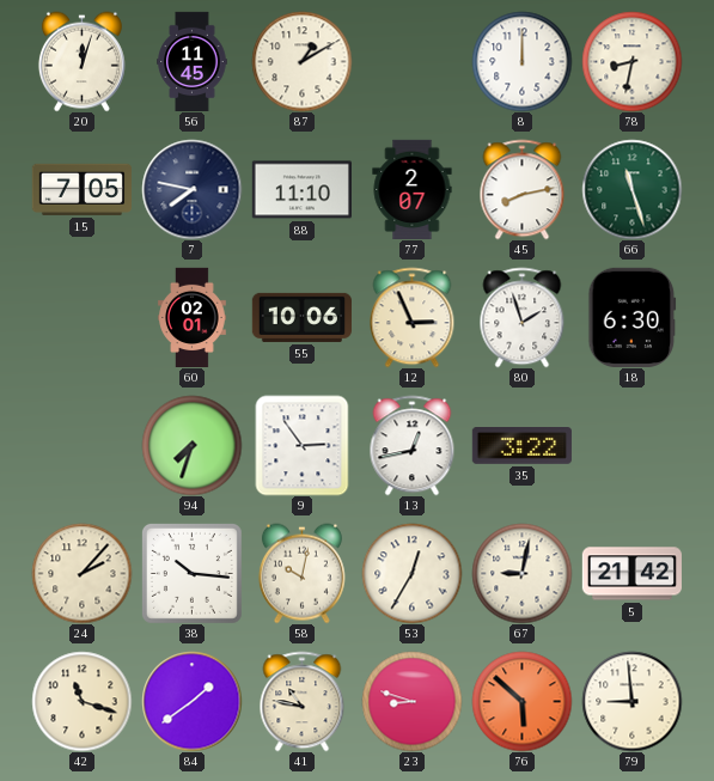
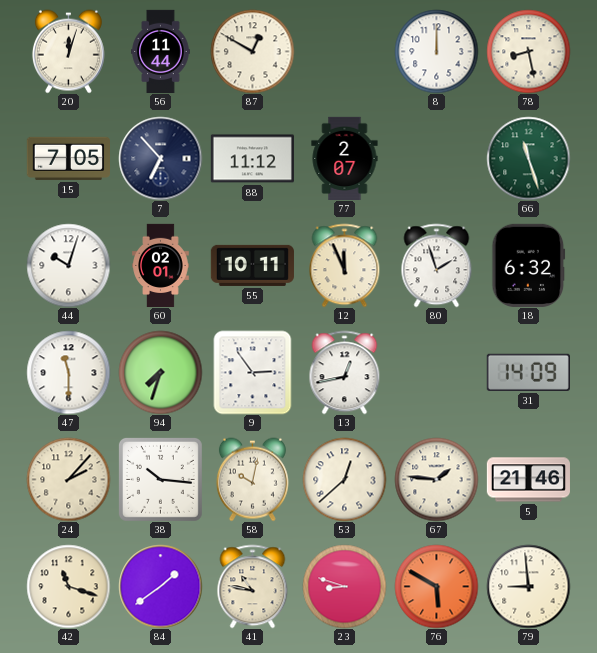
56: 11:45 -> 11:44 (161, 51)
87: 1:10 -> 12:50 (252, 51)
78: 8:32 -> 8:28 (528, 51)
7: 7:47 -> 6:53 (160, 158)
88: 11:10 -> 11:12 (252, 159)
45: 8:13 -> none (523, 189)
44: none -> 10:03 (68, 265)
55: 10:06 -> 10:11 (252, 265)
12: 2:56 -> 11:56 (345, 265)
18: 6:30 -> 6:32 (529, 265)
47: none -> 11:30 (68, 372)
35: 3:22 -> none (521, 446)
31: none -> 14:09 (528, 372)
53: 12:35 -> 12:38 (344, 479)
67: 9:02 -> 1:46 (436, 479)
5: 21:42 -> 21:46 (528, 480)
76: 5:52 -> 5:50 (436, 586)
